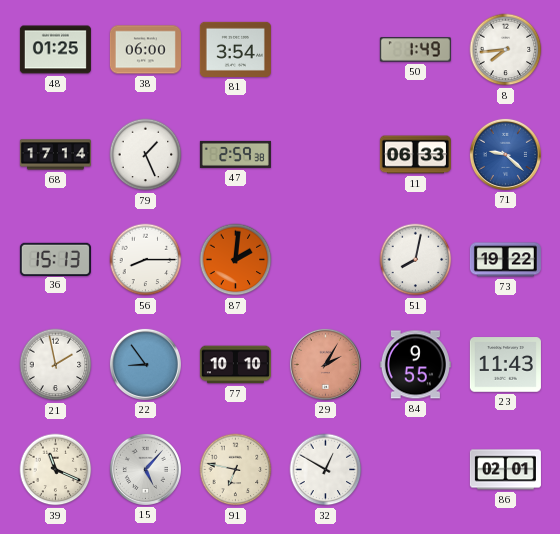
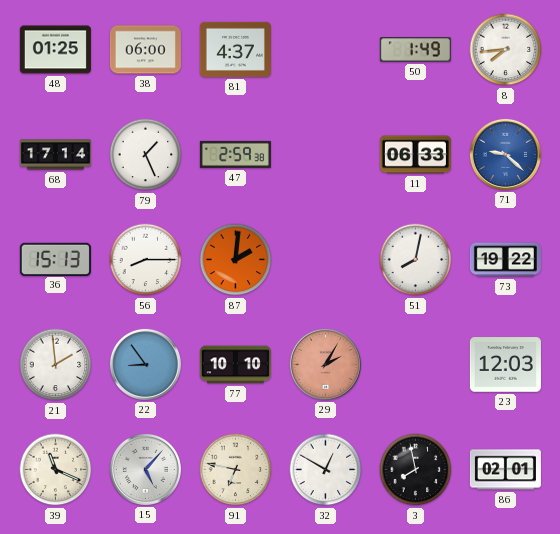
81: 3:54 -> 4:37 (235, 49)
21: 1:58 -> 1:59 (56, 365)
84: 9:55 -> none (415, 365)
23: 11:43 -> 12:03 (505, 365)
3: none -> 7:58 (416, 470)
